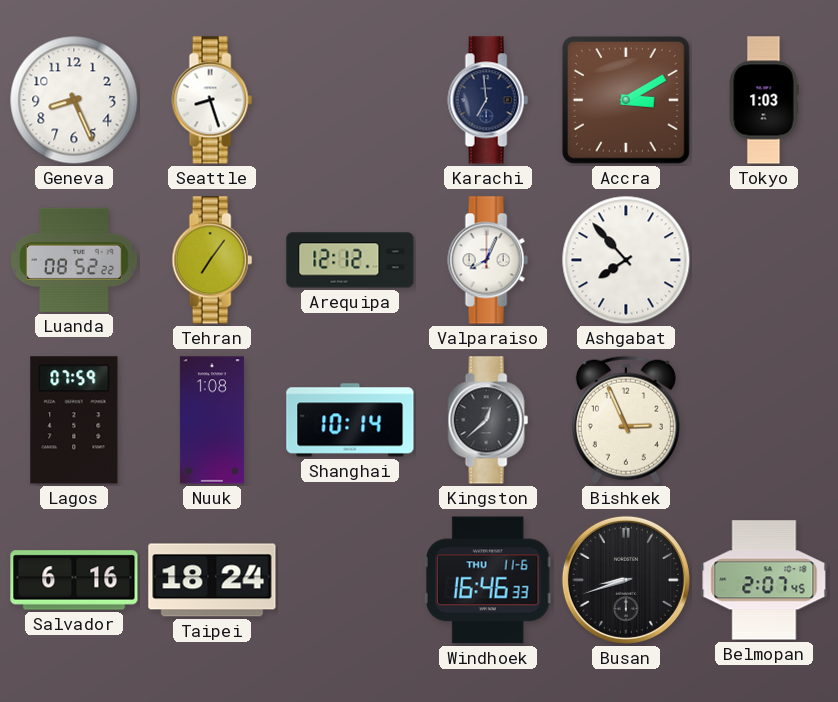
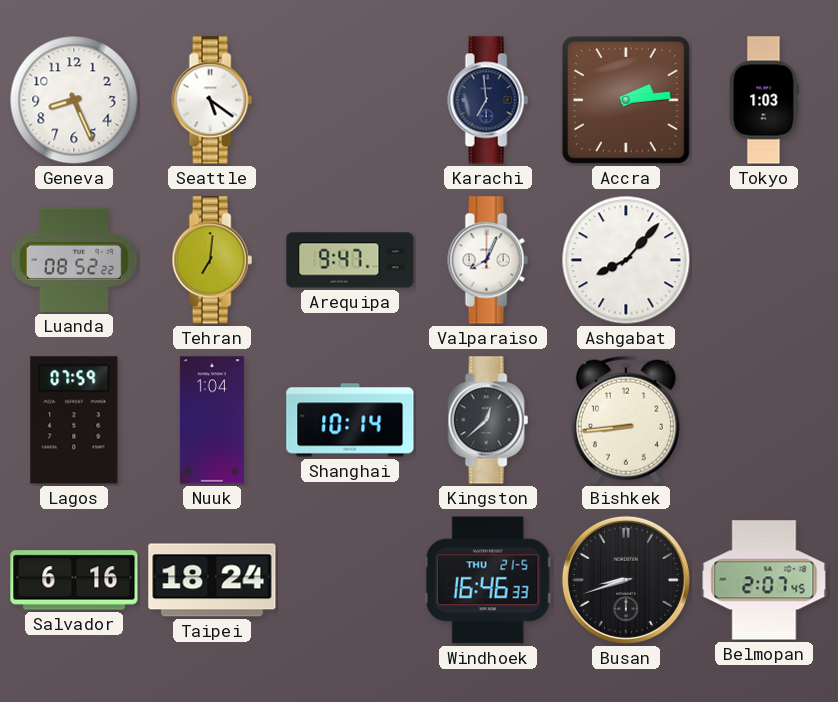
Seattle: 8:27 -> 5:21 (212, 100)
Accra: 3:10 -> 2:14 (626, 100)
Tehran: 7:06 -> 7:01 (212, 260)
Arequipa: 12:12 -> 9:47 (350, 260)
Ashgabat: 7:53 -> 8:07 (626, 260)
Nuuk: 1:08 -> 1:04 (212, 420)
Bishkek: 2:56 -> 8:44 (626, 420)
Windhoek date: THU 11-6 -> THU 21-5 (488, 580)
